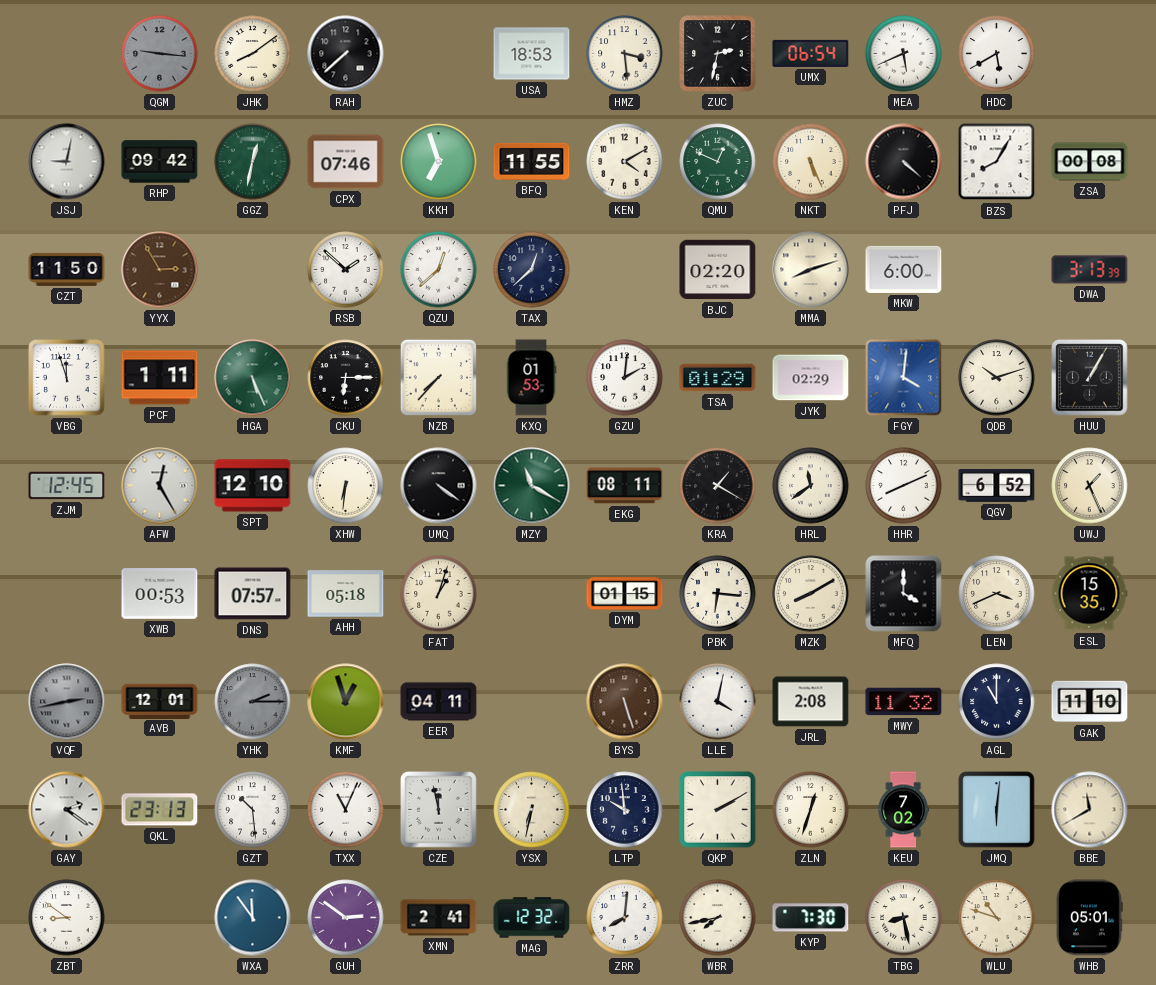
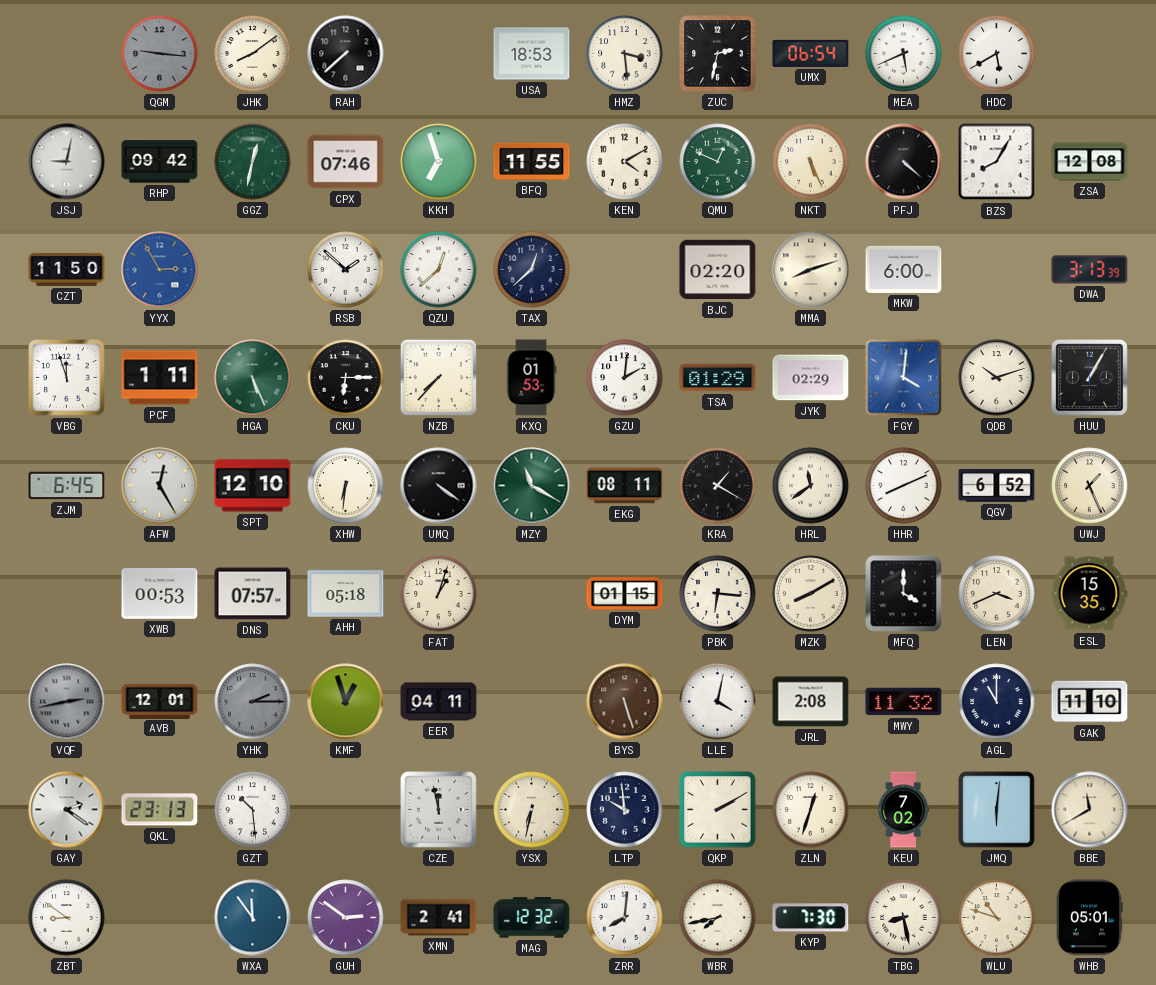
ZSA: 00:08 -> 12:08 (1090, 162)
YYX dial: brown -> blue (160, 270)
ZJM: 12:45 -> 6:45 (67, 486)
TXX: 11:04 -> none (346, 810)
